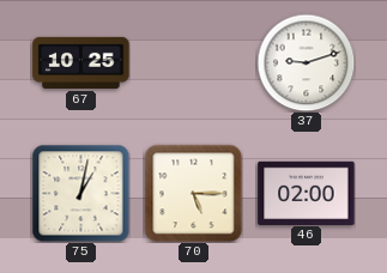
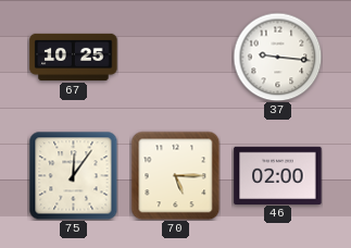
37: 9:12 -> 9:16 (277, 57)
75: 1:02 -> 12:06 (73, 175)
